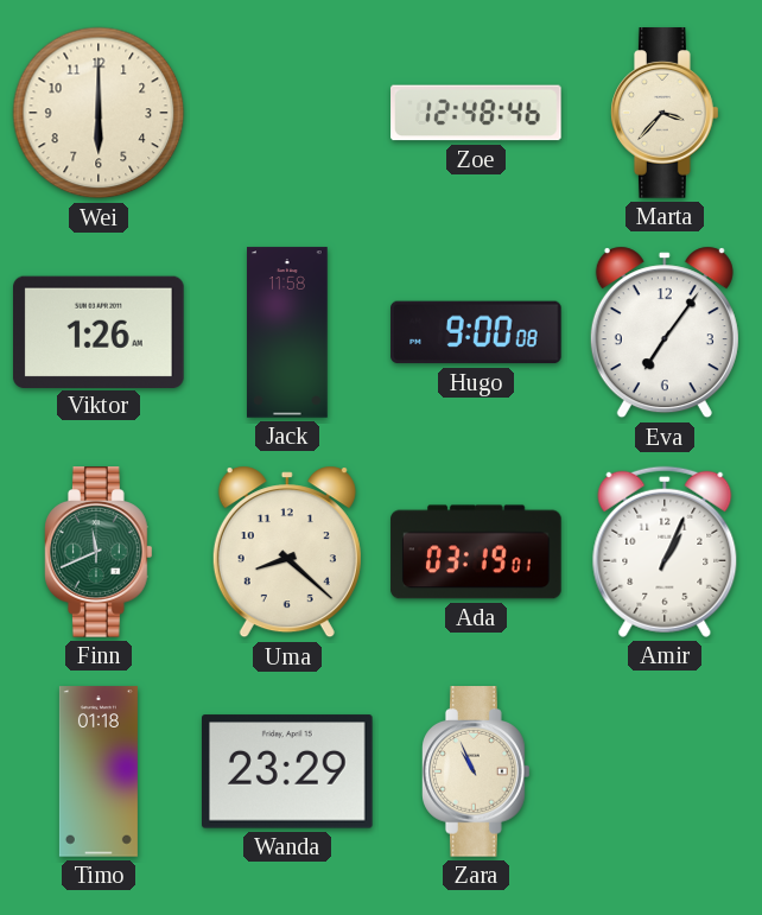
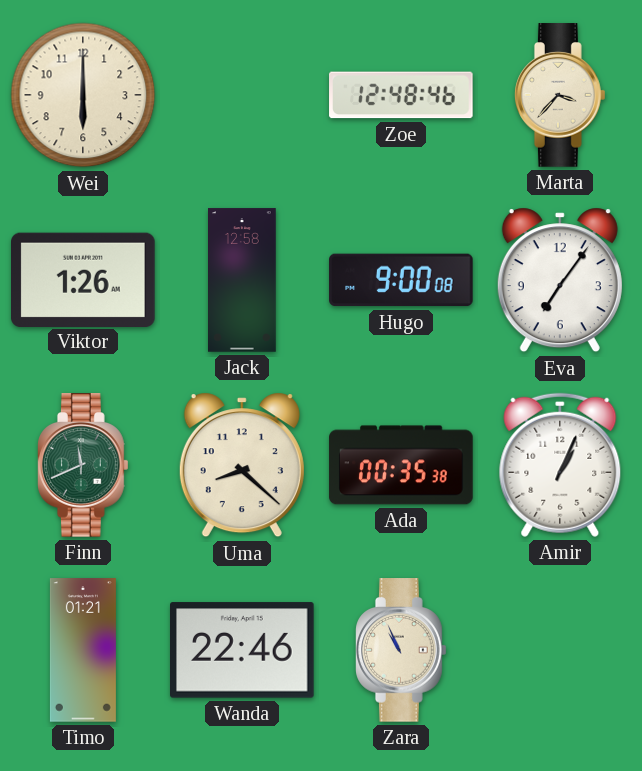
Jack: 11:58 -> 12:58 (243, 280)
Ada: 03:19 -> 00:35 (401, 465)
Timo: 01:18 -> 01:21 (83, 650)
Wanda: 23:29 -> 22:46 (243, 650)
